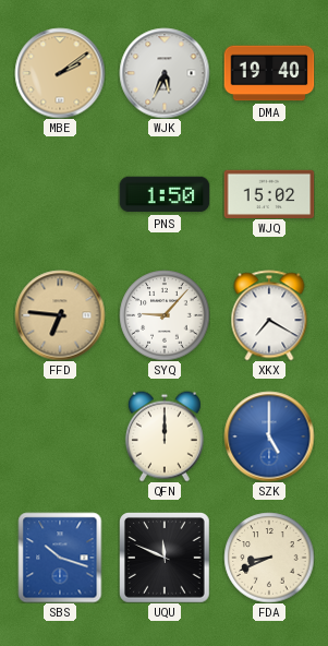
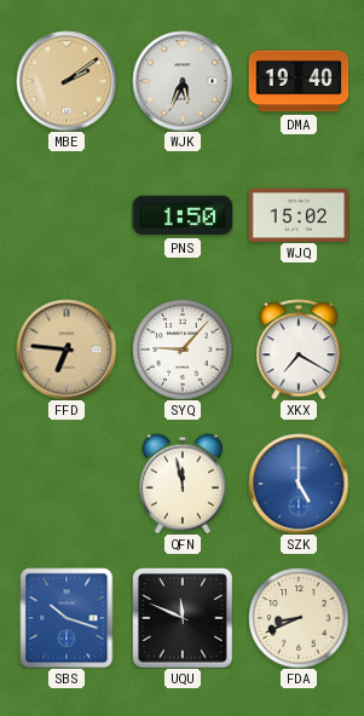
QFN: 12:00 -> 11:58 (183, 484)
